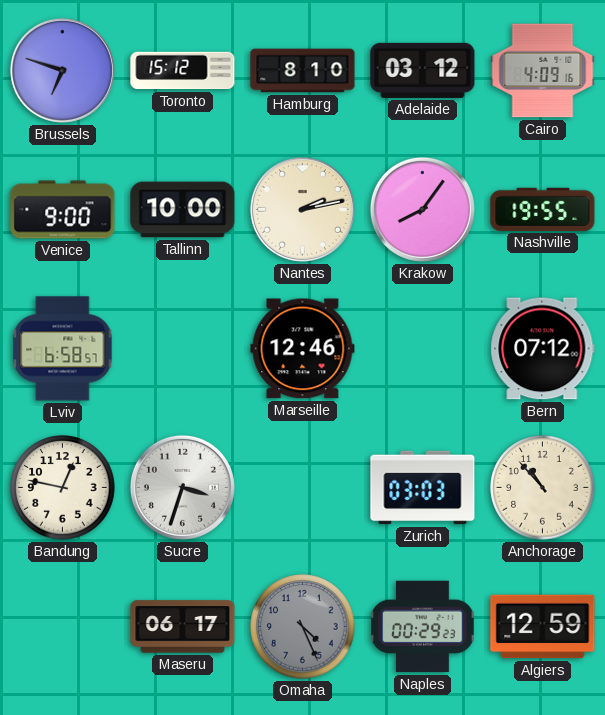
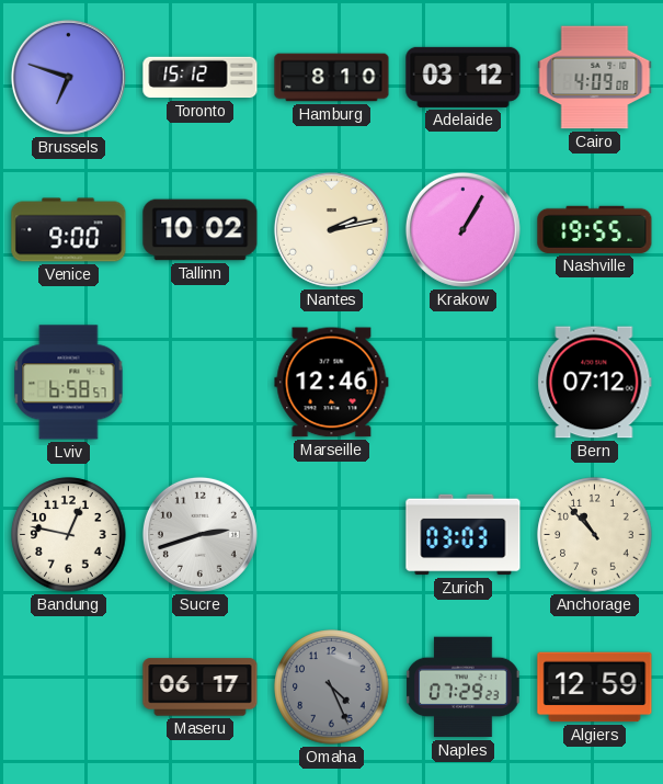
Cairo: 4:09:16 -> 4:09:08 (595, 78)
Tallinn: 10:00 -> 10:02 (201, 230)
Krakow: 8:06 -> 1:05 (462, 229)
Sucre: 3:33 -> 2:42 (199, 534)
Naples: 00:29 -> 07:29 (464, 688)
